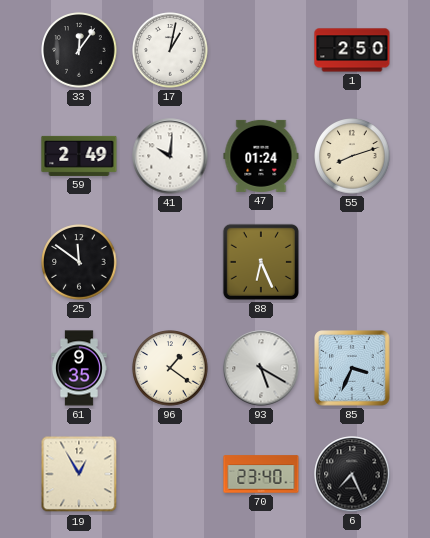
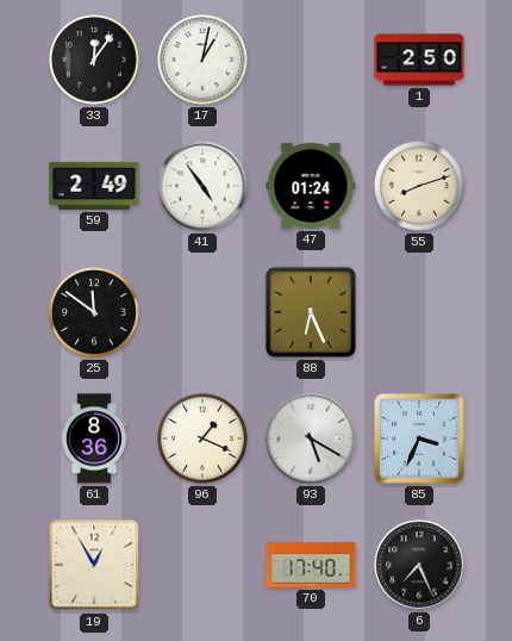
41: 10:01 -> 4:54 (202, 186)
61: 9:35 -> 8:36 (94, 438)
96: 1:21 -> 1:19 (202, 438)
70: 23:40 -> 17:40 (311, 565)
